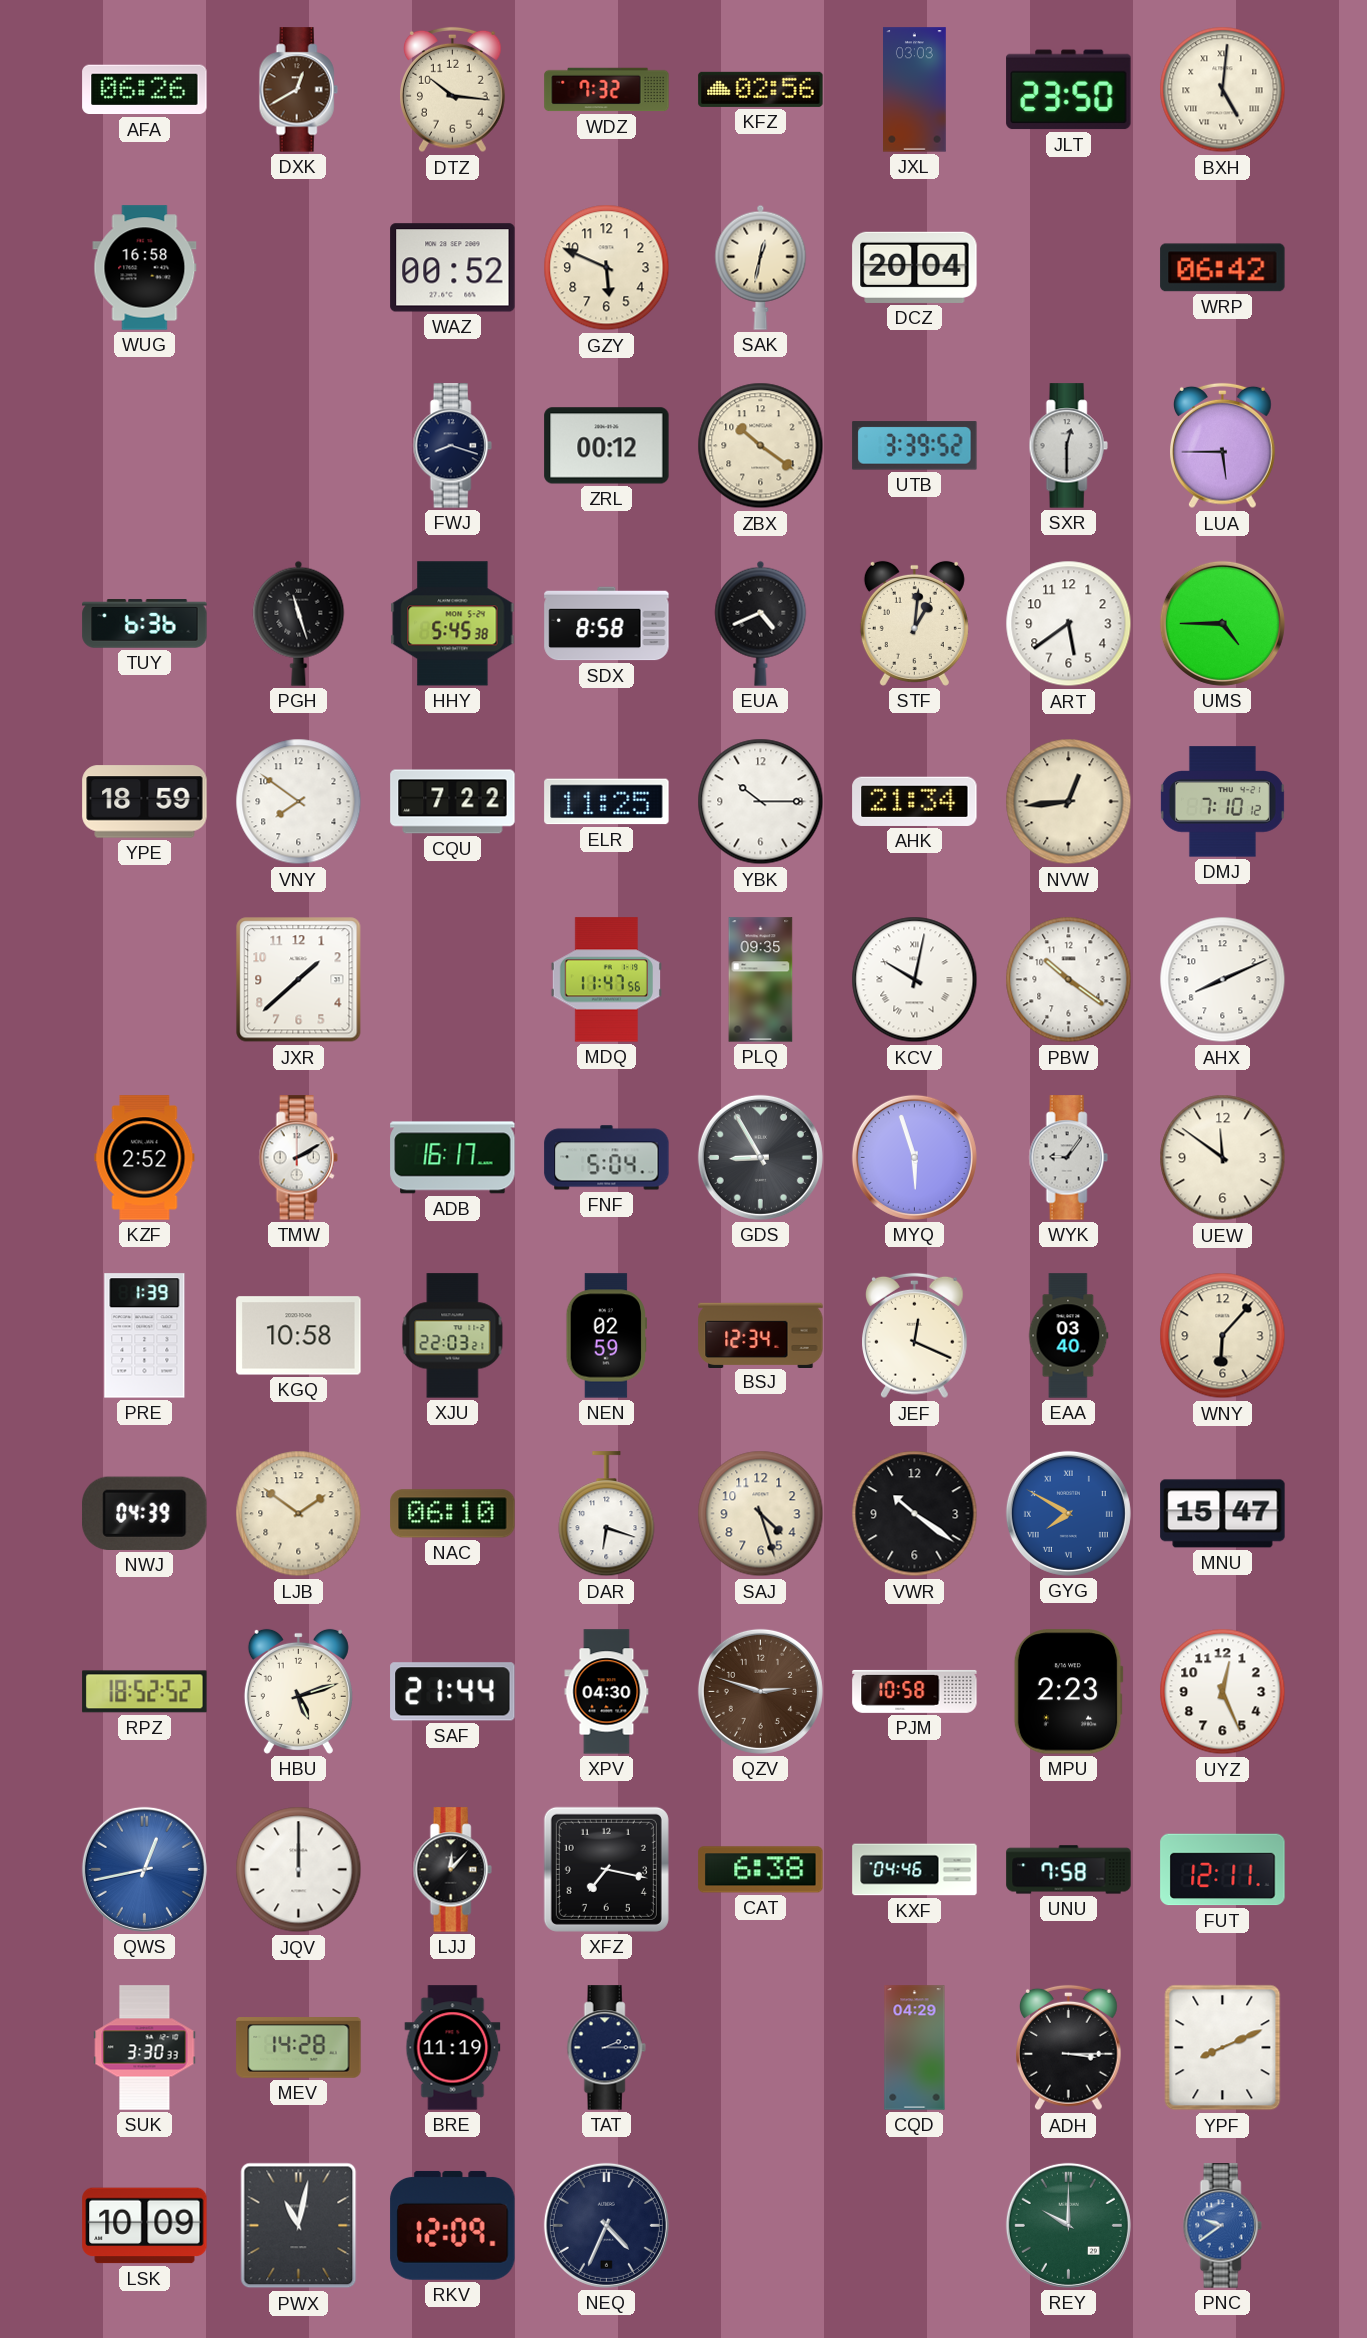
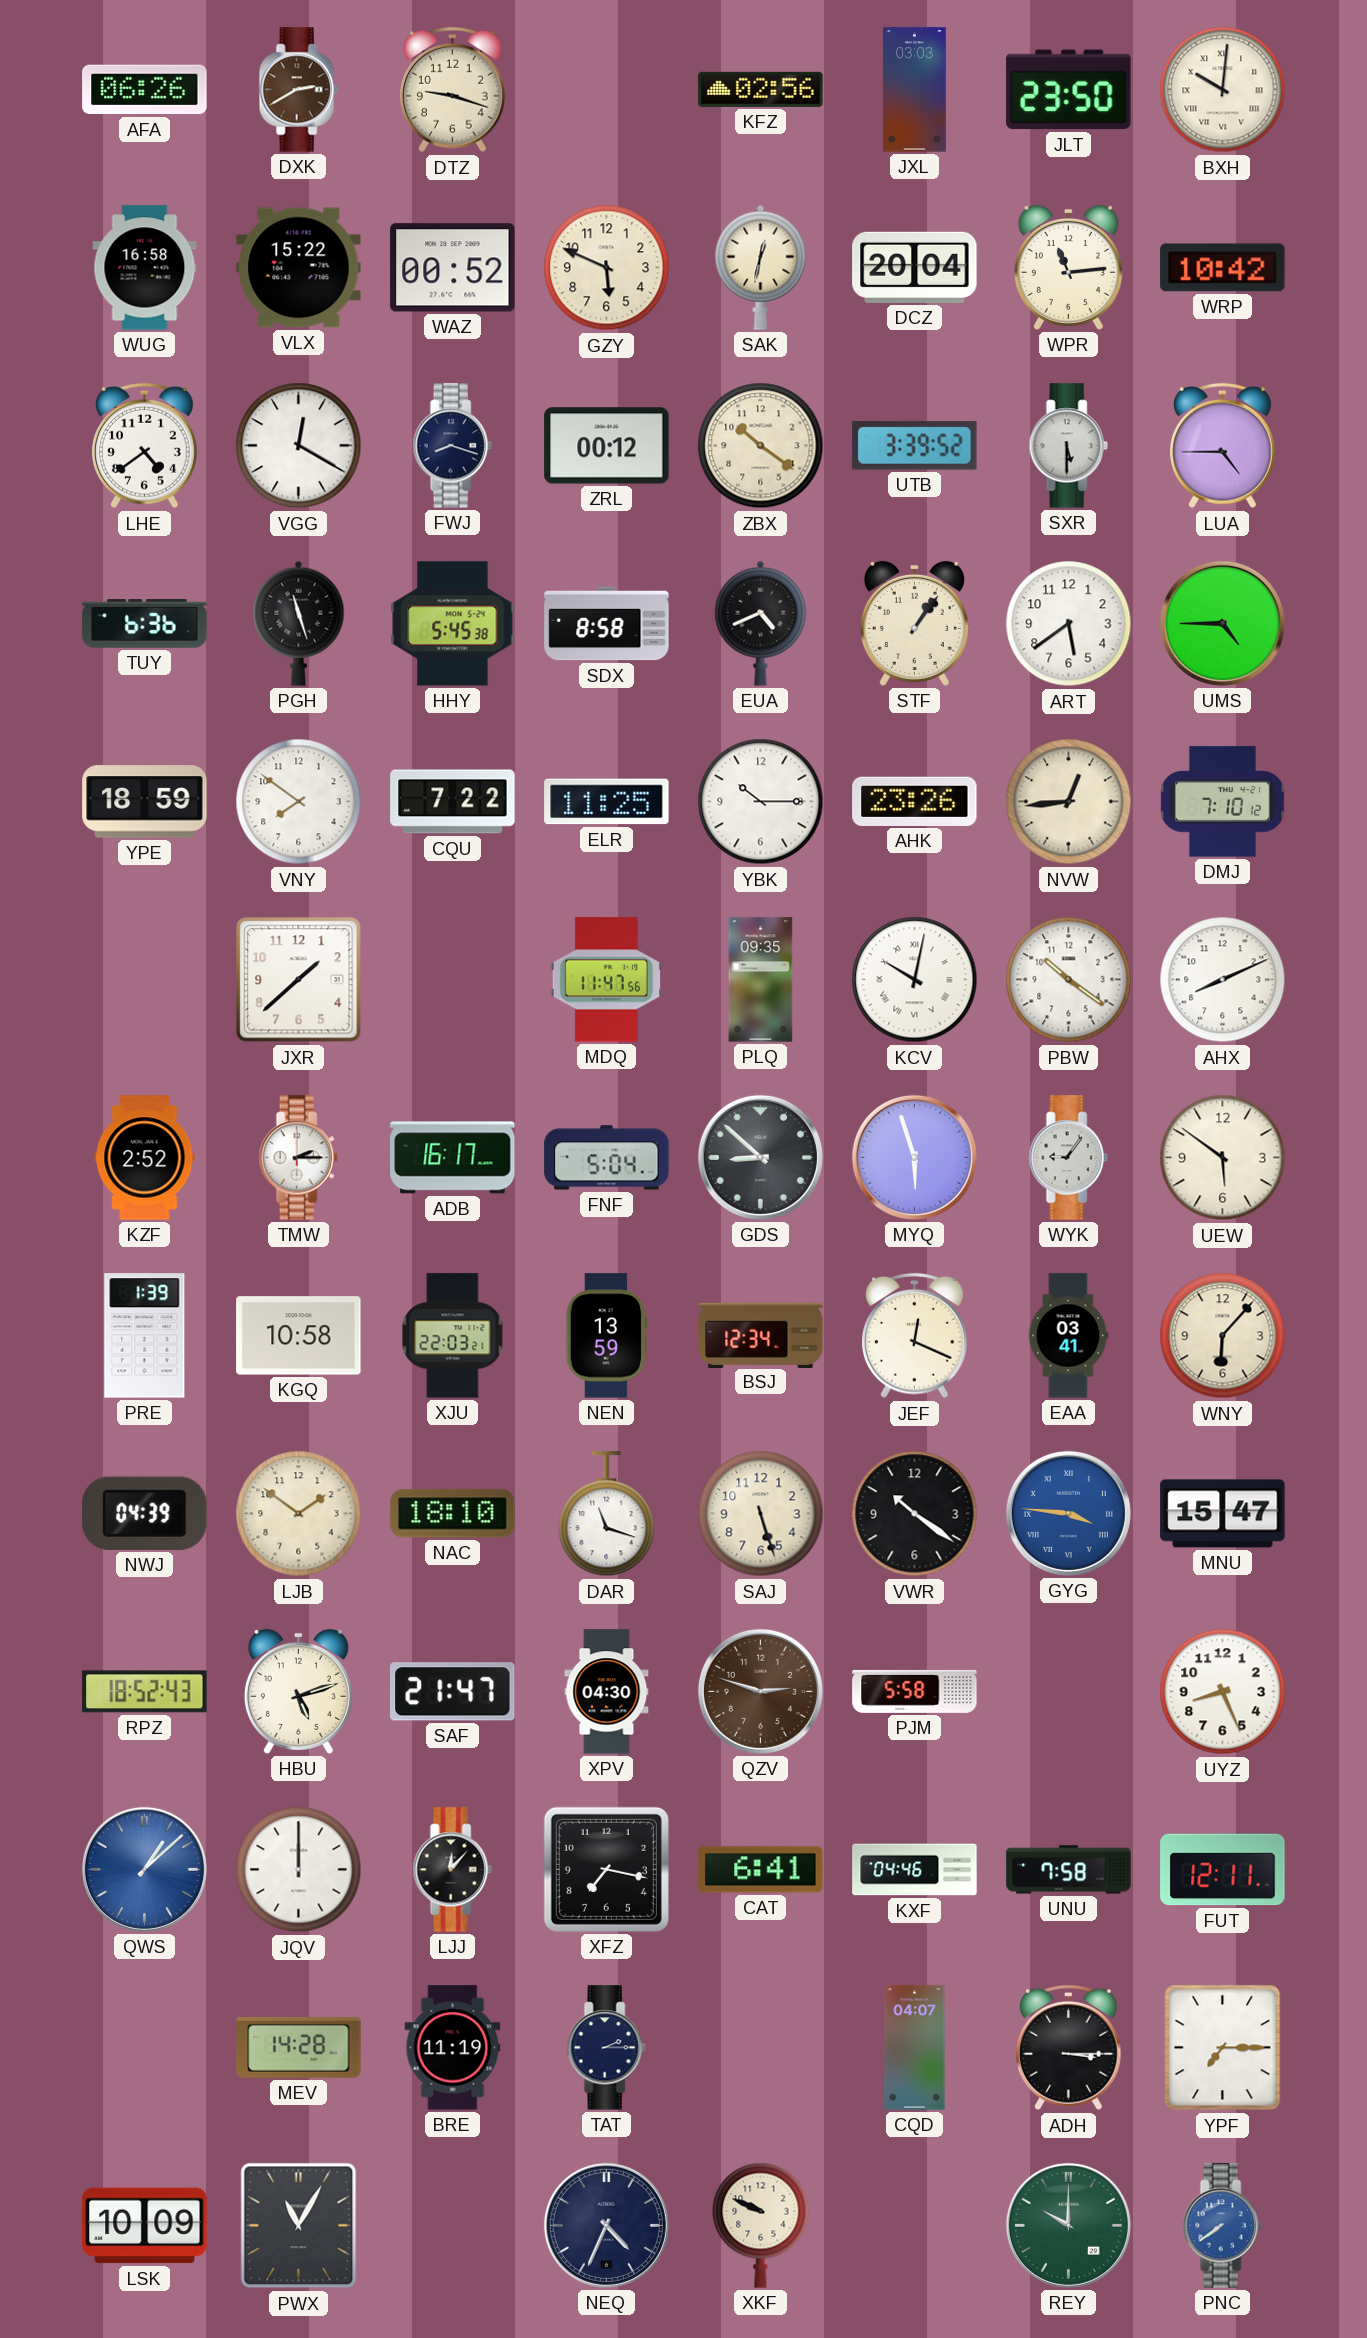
DXK: 12:40 -> 2:40 (298, 90)
DTZ: 10:16 -> 9:18 (453, 90)
WDZ: 7:32 -> none (607, 90)
BXH: 5:01 -> 10:01 (1223, 90)
VLX: none -> 15:22 (299, 268)
WPR: none -> 11:14 (1068, 267)
WRP: 06:42 -> 10:42 (1223, 268)
LHE: none -> 4:39 (145, 446)
VGG: none -> 12:20 (299, 446)
SXR: 12:30 -> 5:30 (1068, 446)
LUA: 5:45 -> 4:45 (1223, 446)
STF: 1:01 -> 1:06 (914, 623)
AHK: 21:34 -> 23:26 (915, 801)
TMW: 2:10 -> 2:15 (298, 1158)
GDS: 8:55 -> 8:52 (760, 1157)
UEW: 11:51 -> 5:51 (1223, 1158)
NEN: 02:59 -> 13:59 (606, 1336)
EAA: 03:40 -> 03:41 (1069, 1336)
NAC: 06:10 -> 18:10 (453, 1514)
DAR: 6:18 -> 11:18 (607, 1514)
SAJ: 4:27 -> 5:27 (761, 1514)
GYG: 7:50 -> 3:46 (1068, 1513)
RPZ: 18:52:52 -> 18:52:43 (145, 1692)
SAF: 21:44 -> 21:47 (453, 1692)
PJM: 10:58 -> 5:58 (915, 1691)
MPU: 2:23 -> none (1068, 1692)
UYZ: 12:26 -> 8:26 (1223, 1692)
QWS: 12:43 -> 1:08 (144, 1869)
CAT: 6:38 -> 6:41 (761, 1870)
SUK: 3:30 -> none (145, 2048)
CQD: 04:29 -> 04:07 (915, 2048)
YPF: 8:11 -> 7:15 (1223, 2048)
PWX: 11:02 -> 11:05 (299, 2226)
RKV: 12:09 -> none (453, 2225)
XKF: none -> 9:49 (761, 2225)
PNC: 9:39 -> 7:39 (1222, 2226)
